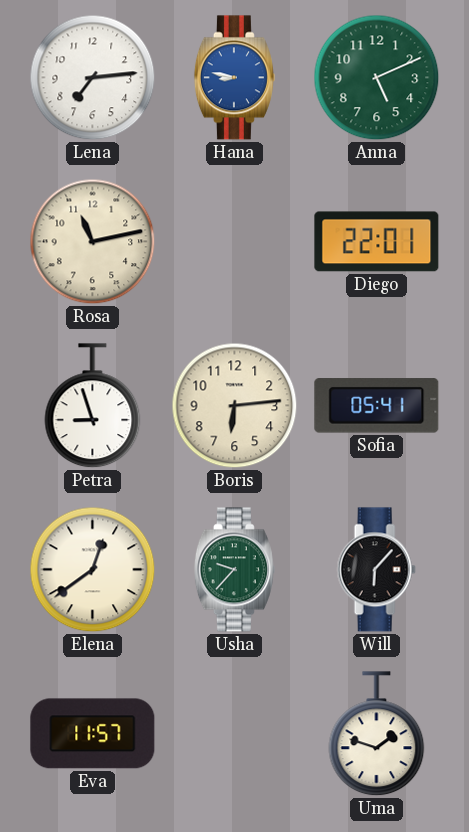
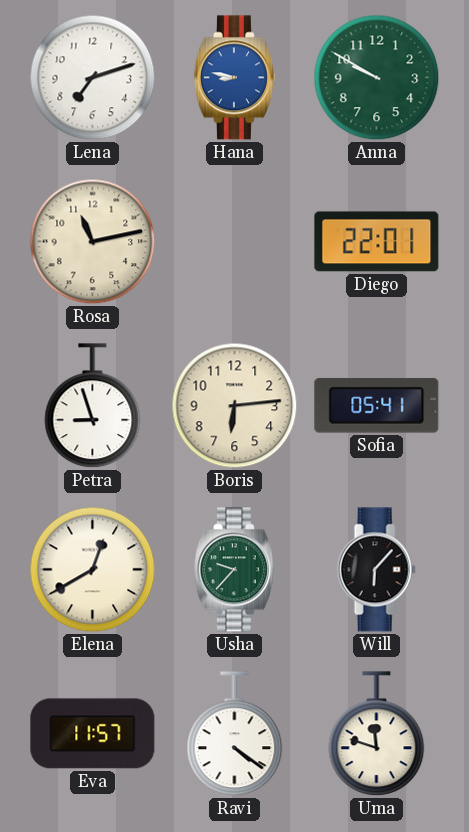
Lena: 7:14 -> 7:12 (93, 78)
Anna: 5:11 -> 9:50 (377, 78)
Elena: 12:39 -> 12:40 (93, 570)
Ravi: none -> 4:21 (235, 734)
Uma: 1:48 -> 11:48 (377, 734)
